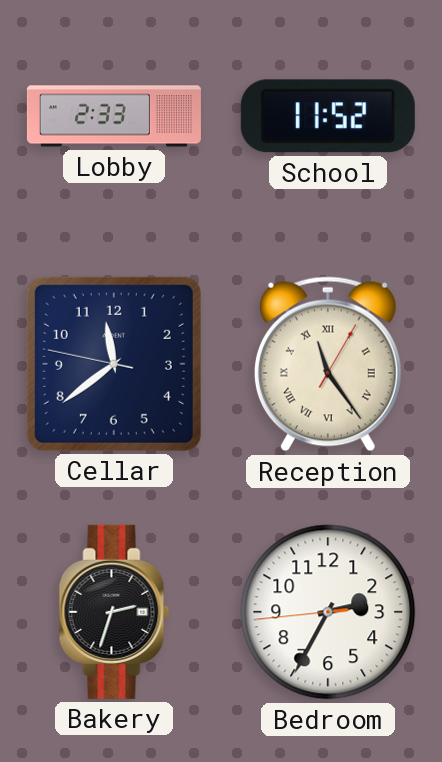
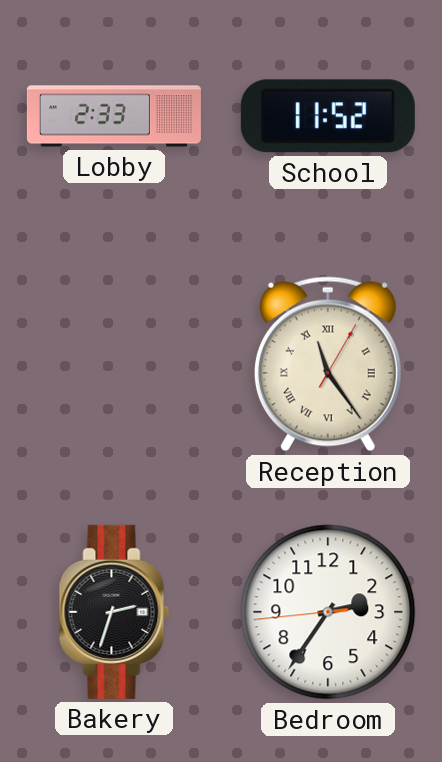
Cellar: 11:38 -> none (114, 364)
Bedroom: 2:34 -> 2:35 (328, 612)
